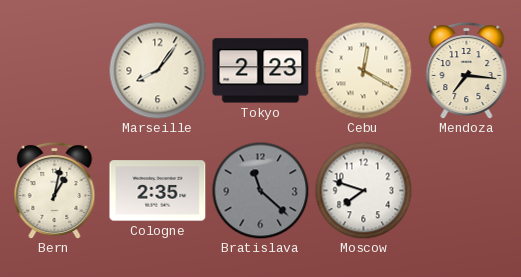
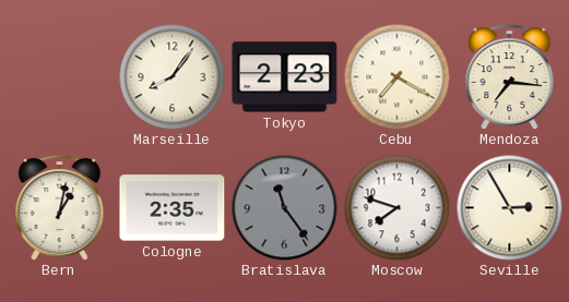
Cebu: 12:20 -> 7:20 (396, 76)
Bratislava: 11:22 -> 11:24 (284, 207)
Seville: none -> 2:55 (509, 207)
